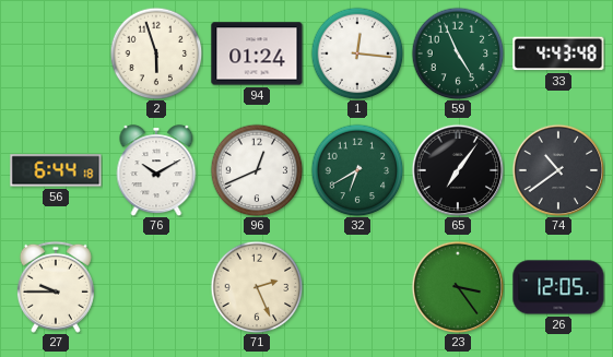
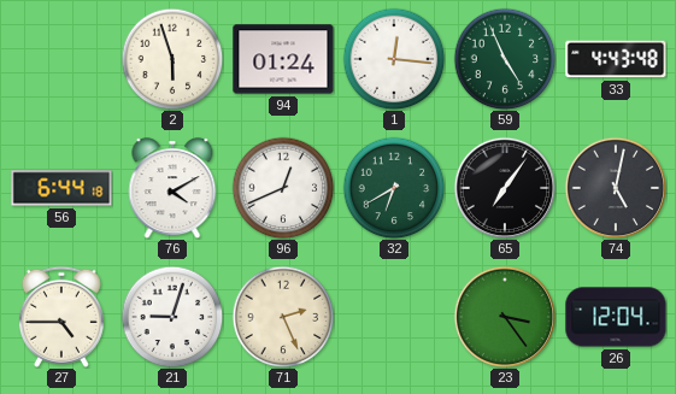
76: 10:10 -> 4:10 (172, 188)
74: 10:39 -> 5:02 (616, 188)
27: 9:45 -> 4:45 (61, 317)
21: none -> 9:03 (172, 317)
26: 12:05 -> 12:04 (616, 317)
